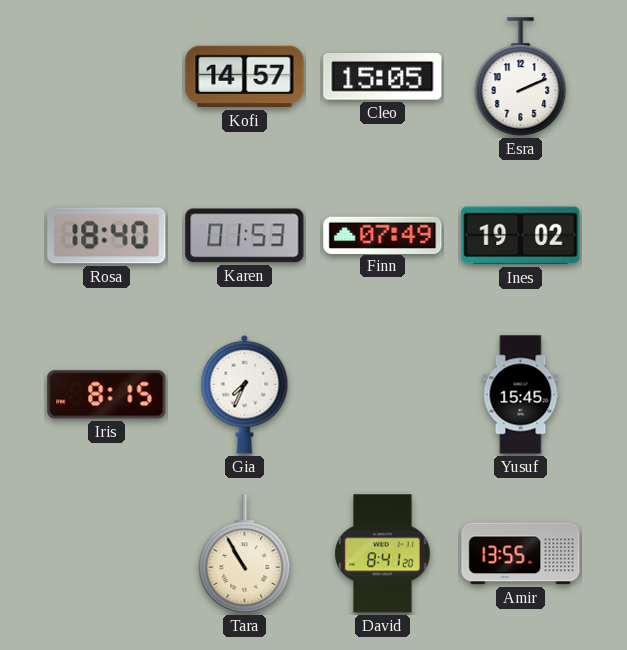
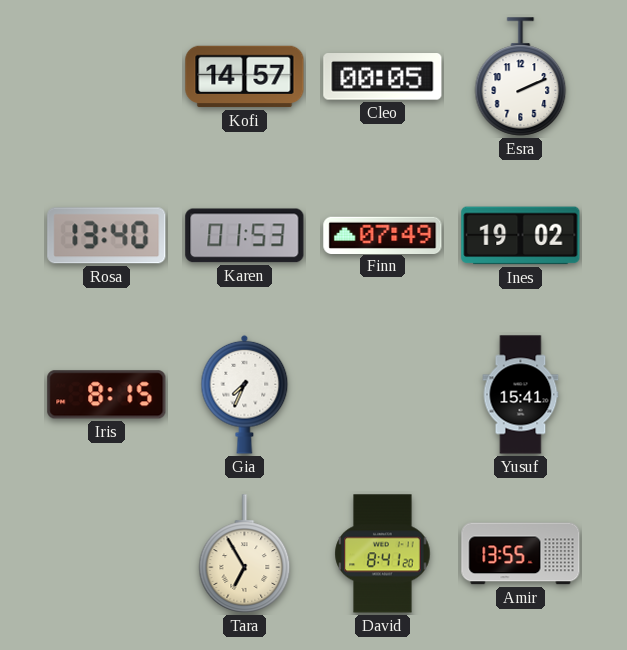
Cleo: 15:05 -> 00:05 (383, 77)
Rosa: 18:40 -> 13:40 (107, 236)
Yusuf: 15:45 -> 15:41 (521, 395)
Tara: 10:55 -> 6:55 (245, 554)
